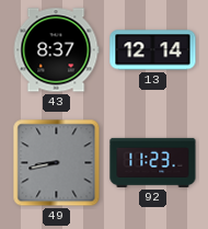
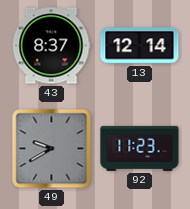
49: 8:43 -> 9:40 (52, 149)
